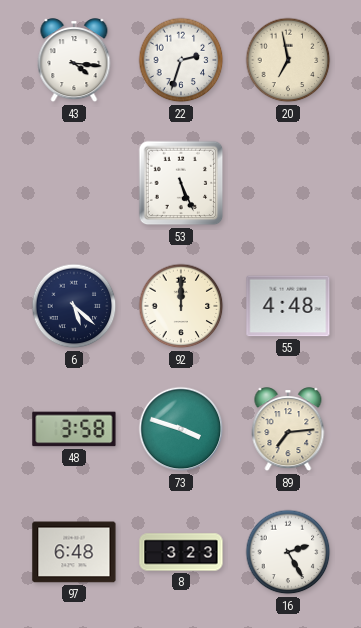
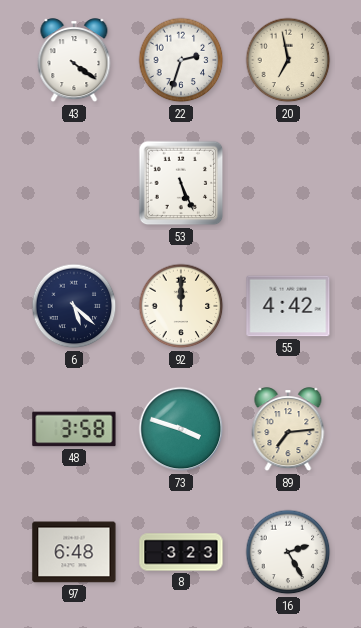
43: 4:16 -> 4:21 (74, 61)
55: 4:48 -> 4:42 (288, 306)
